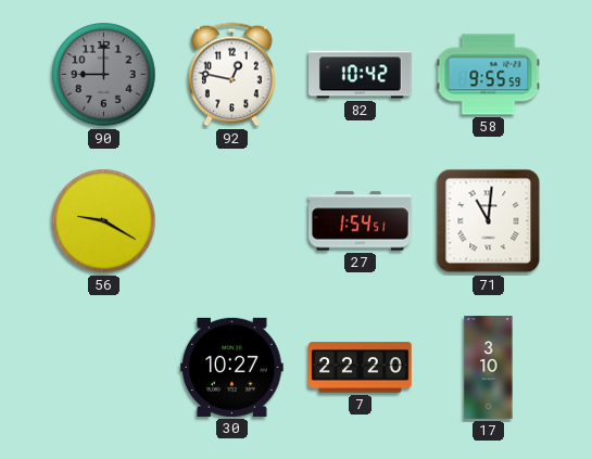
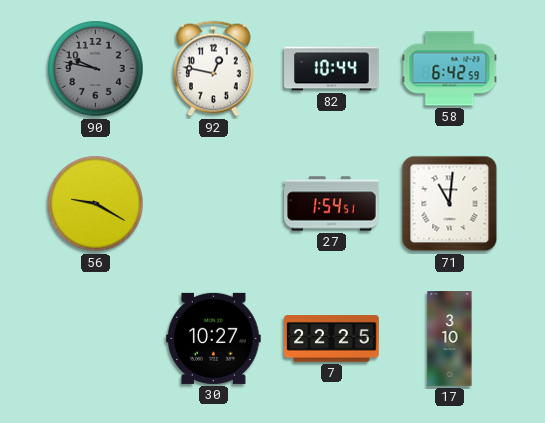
90: 9:00 -> 9:47 (96, 69)
82: 10:42 -> 10:44 (332, 69)
58: 9:55 -> 6:42 (450, 69)
7: 22:20 -> 22:25 (332, 339)
